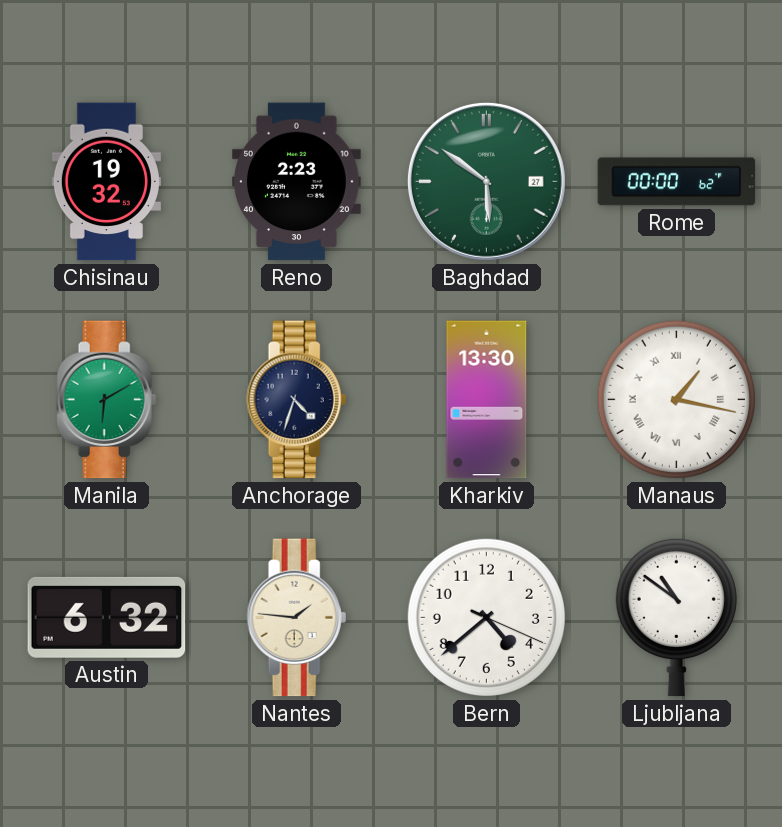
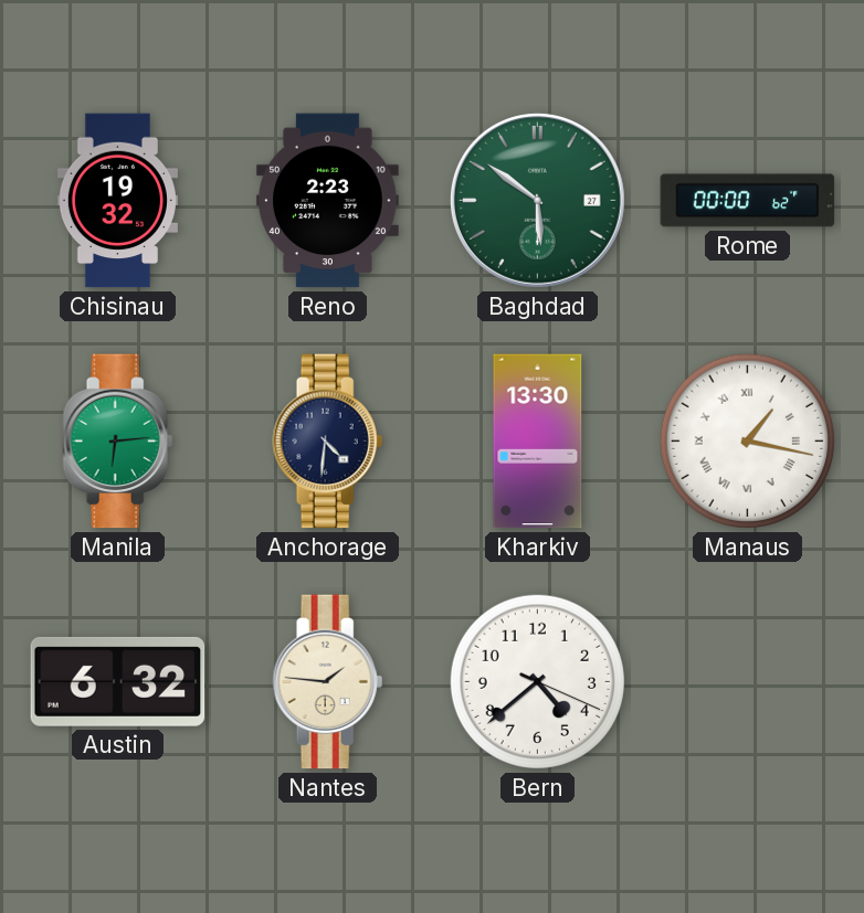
Manila: 6:10 -> 6:14 (118, 442)
Anchorage: 4:33 -> 4:31 (328, 442)
Ljubljana: 10:51 -> none (676, 617)
